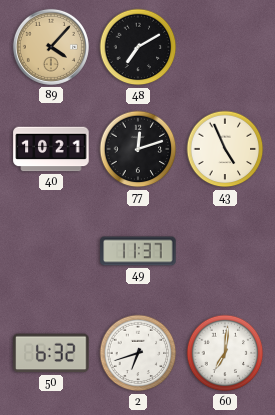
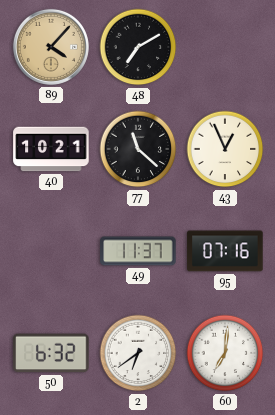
77: 12:12 -> 11:22 (138, 149)
43: 4:56 -> 12:56 (225, 149)
95: none -> 07:16 (225, 251)
2: 6:42 -> 6:39 (138, 353)
